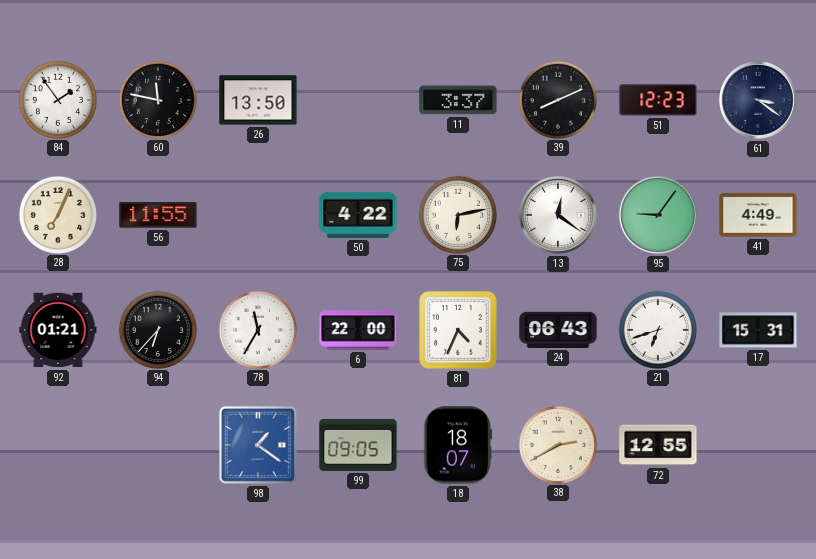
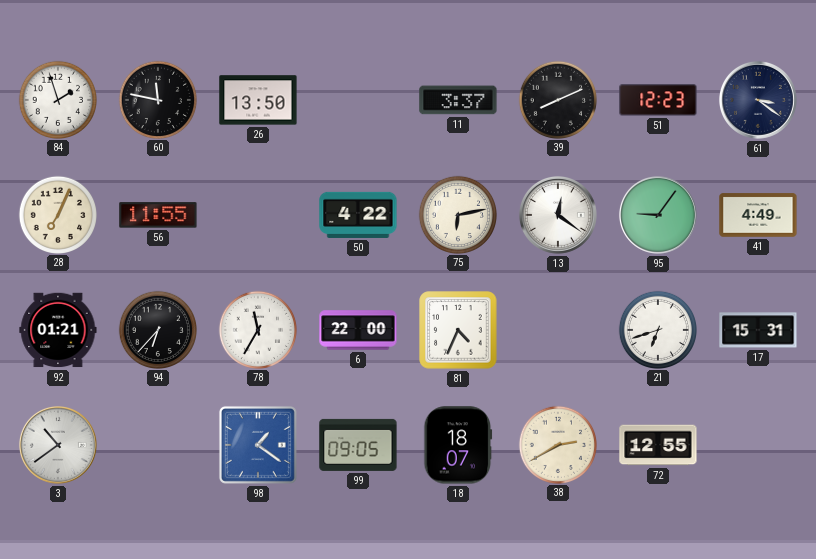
84: 1:54 -> 1:57 (57, 99)
24: 06:43 -> none (558, 330)
3: none -> 10:39 (58, 445)
